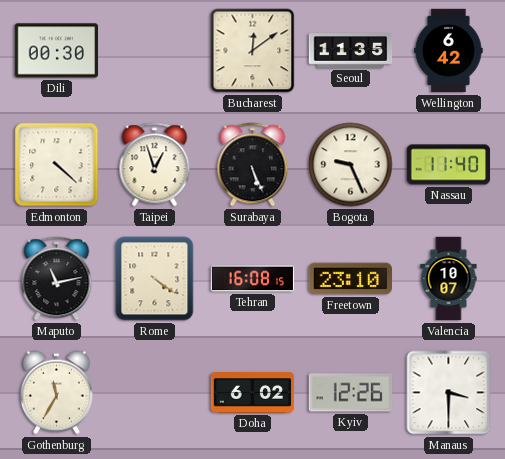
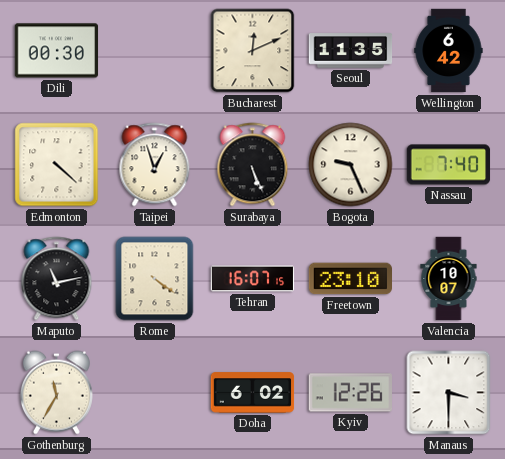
Bucharest: 12:09 -> 12:11 (253, 51)
Nassau: 11:40 -> 7:40 (449, 165)
Tehran: 16:08 -> 16:07 (253, 279)
